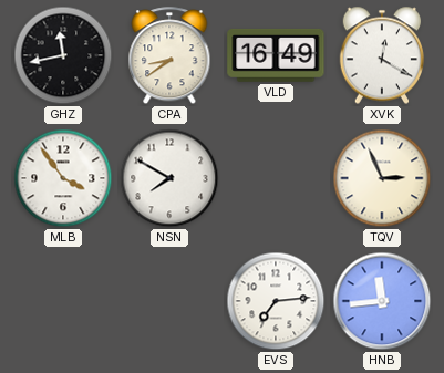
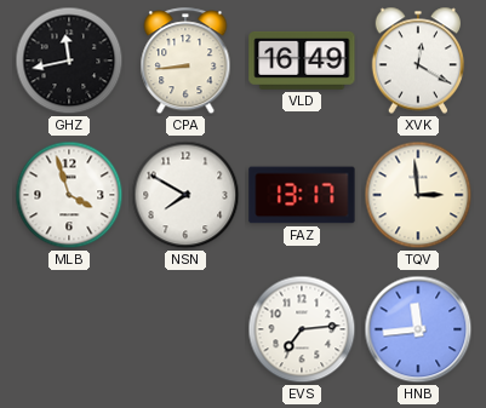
CPA: 8:39 -> 8:44 (185, 62)
MLB: 3:54 -> 3:57 (69, 195)
FAZ: none -> 13:17 (302, 195)
TQV: 2:56 -> 2:59 (418, 195)
